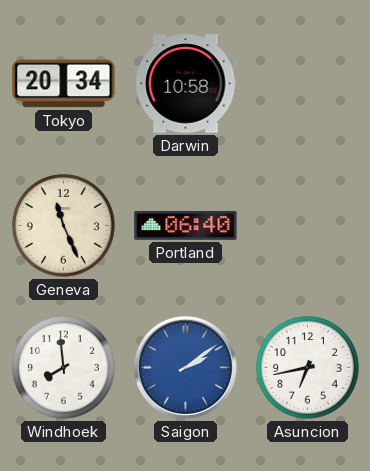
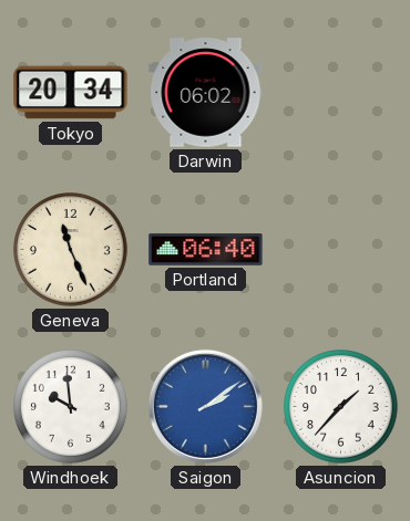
Darwin: 10:58 -> 06:02 (206, 93)
Windhoek: 7:59 -> 9:59 (71, 407)
Asuncion: 6:43 -> 1:37 (341, 407)
